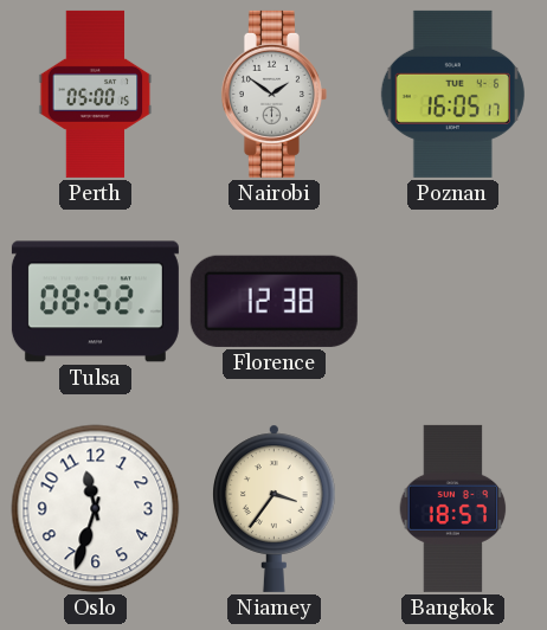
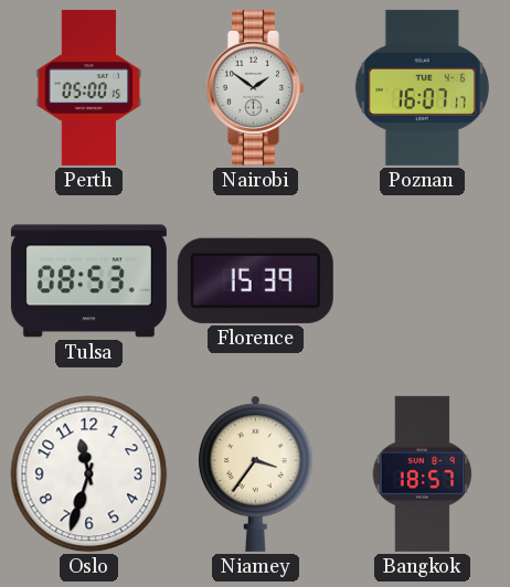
Poznan: 16:05 -> 16:07 (422, 87)
Tulsa: 08:52 -> 08:53 (88, 281)
Florence: 12:38 -> 15:39 (255, 280)
